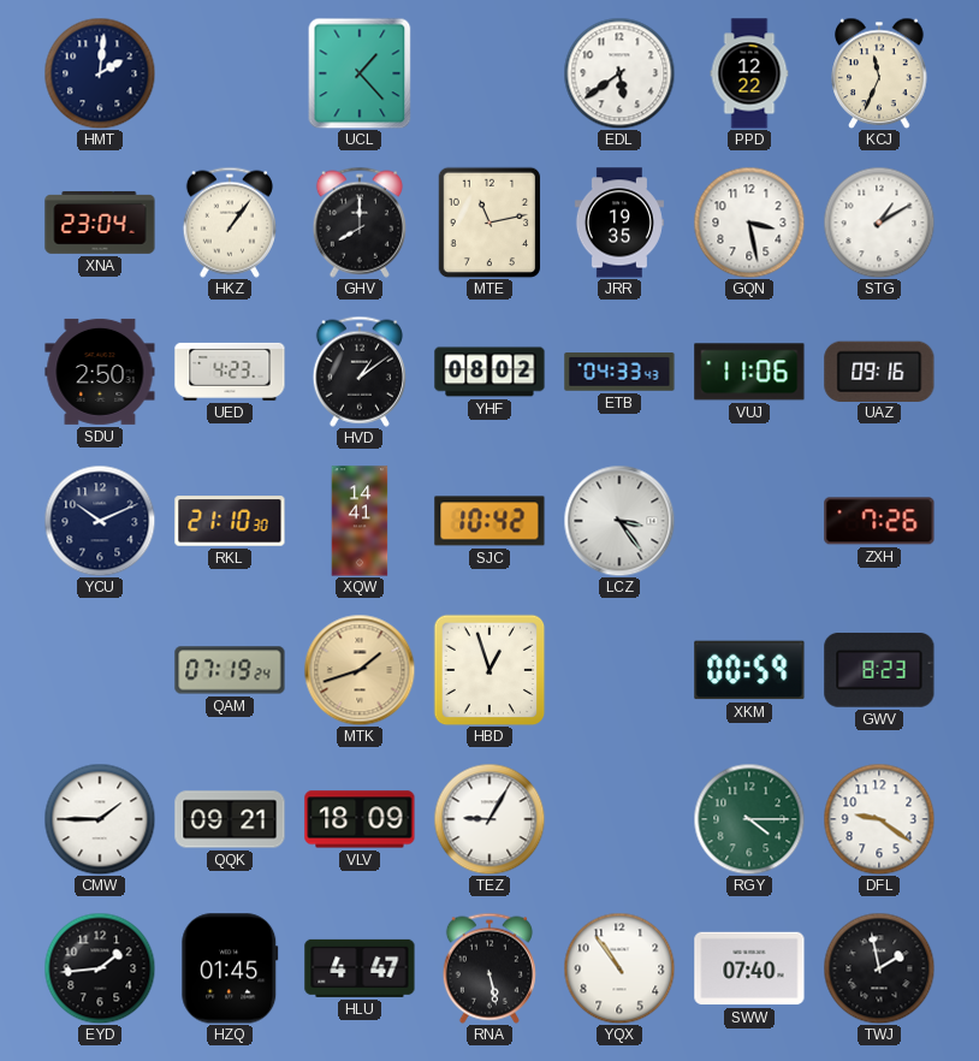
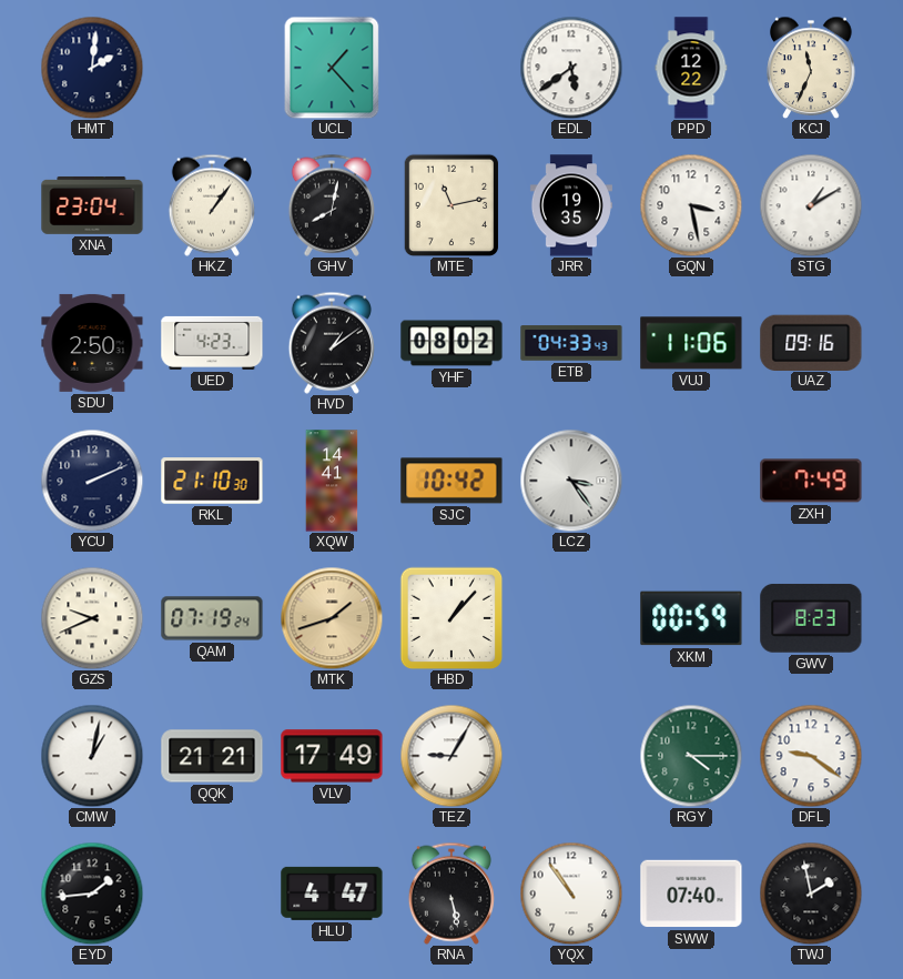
GHV: 8:00 -> 8:02 (332, 205)
YCU: 10:11 -> 2:11 (92, 481)
ZXH: 7:26 -> 7:49 (811, 481)
GZS: none -> 9:41 (92, 618)
HBD: 12:57 -> 1:07 (451, 618)
CMW: 1:45 -> 1:02 (92, 756)
QQK: 09:21 -> 21:21 (212, 756)
VLV: 18:09 -> 17:49 (332, 756)
HZQ: 01:45 -> none (230, 968)
